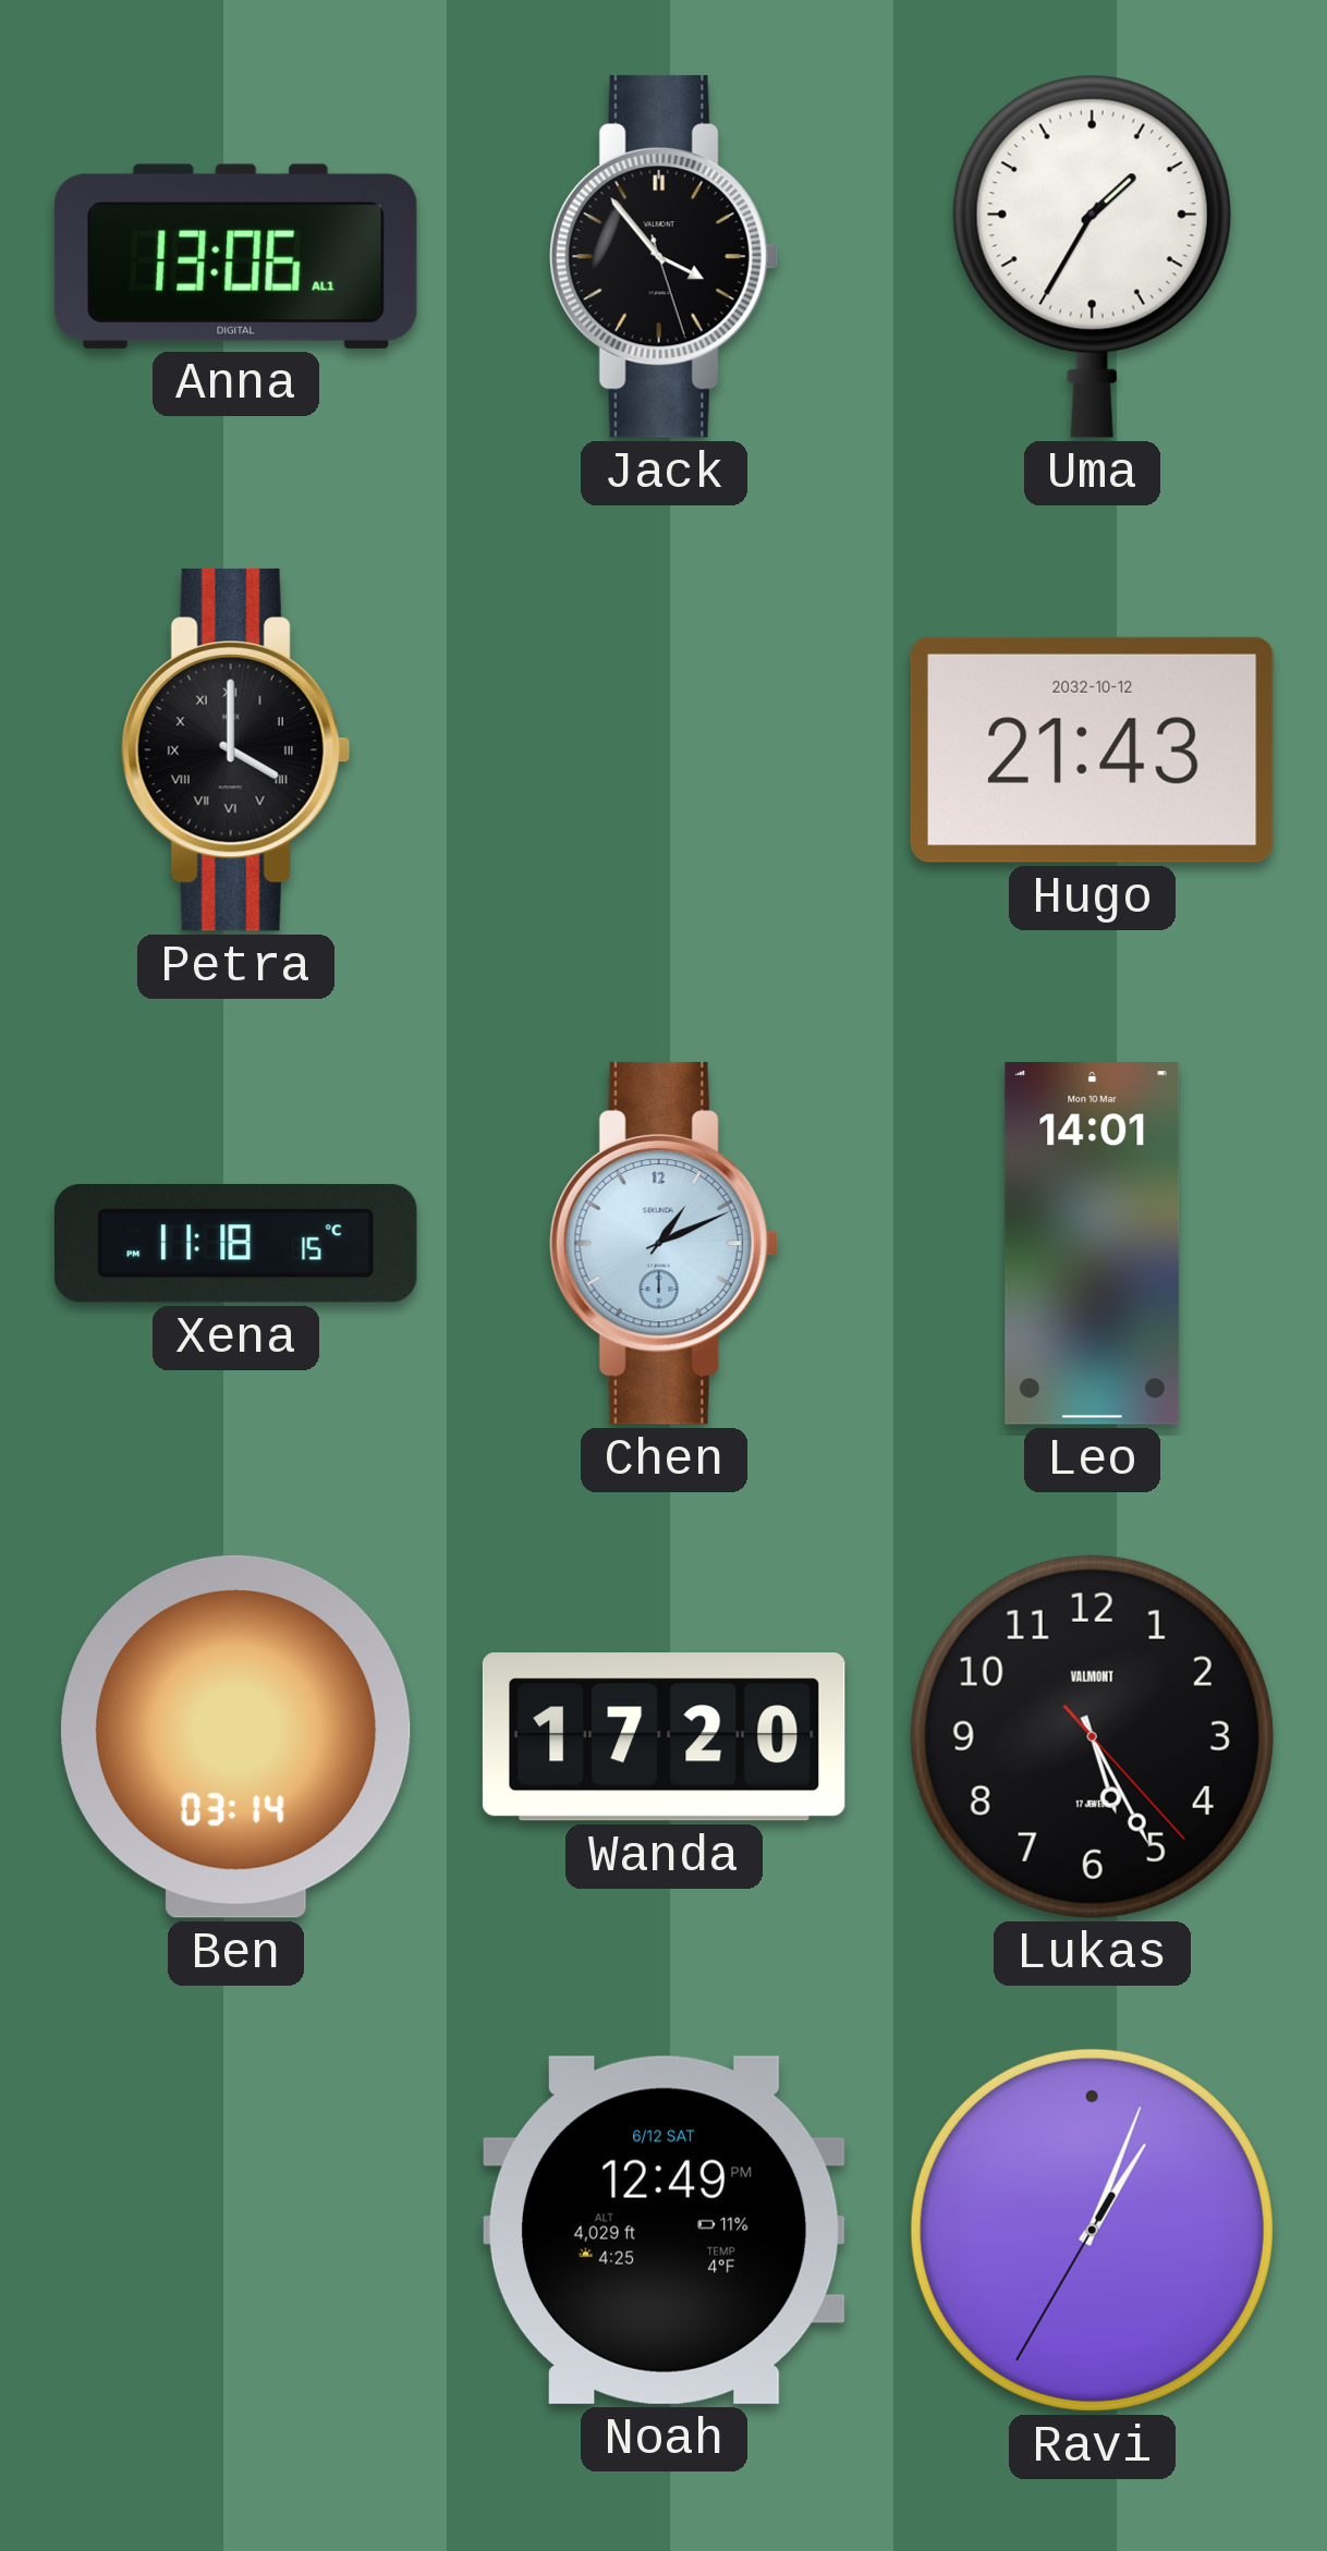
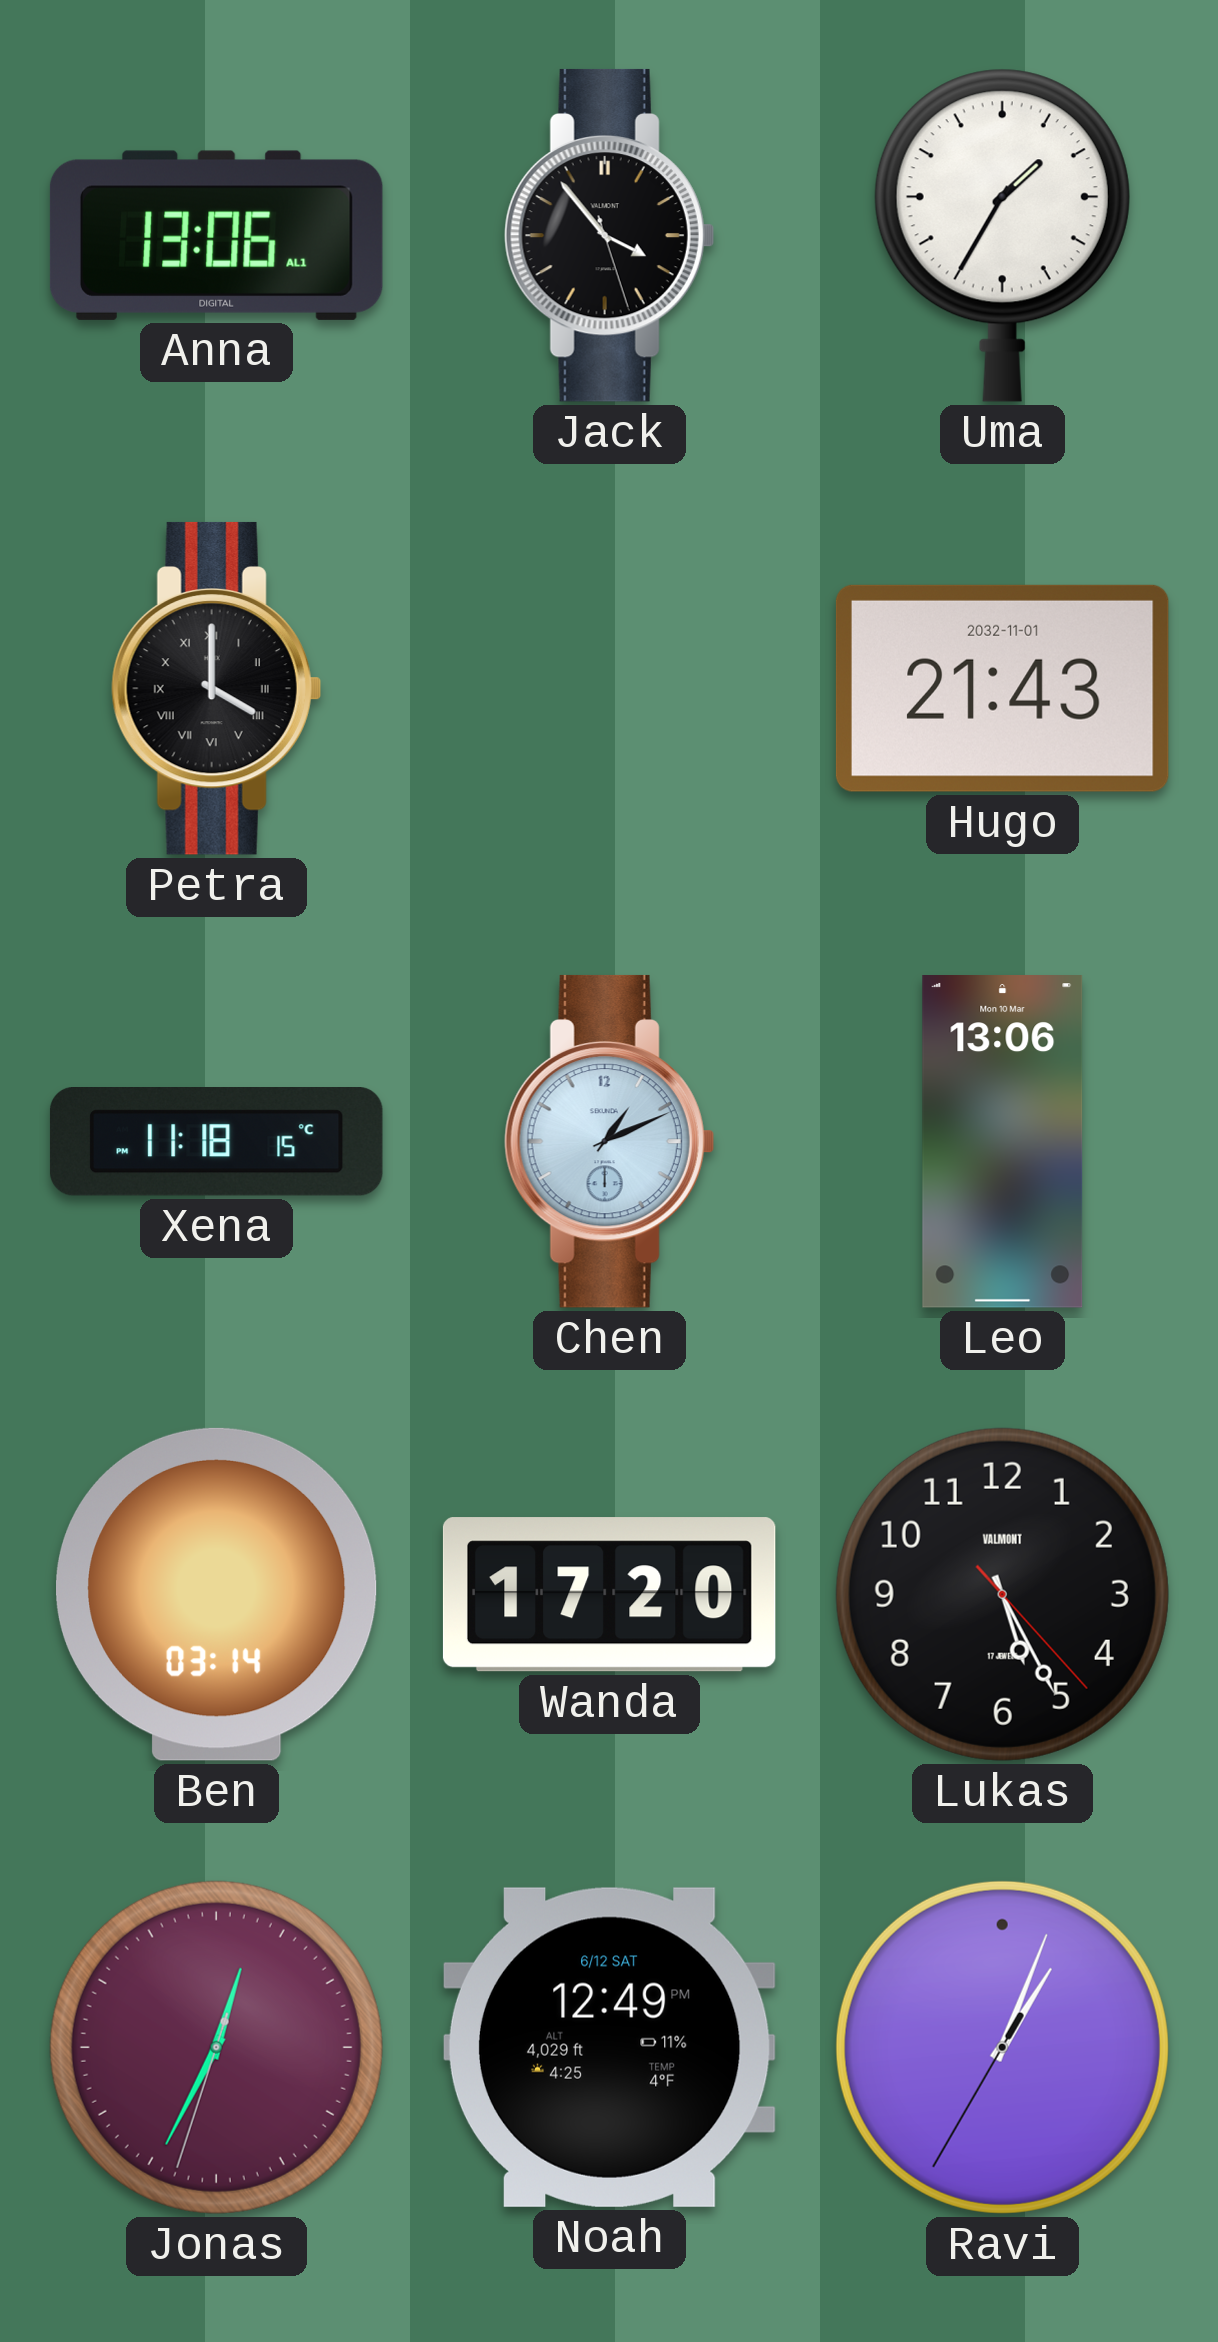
Hugo date: 2032-10-12 -> 2032-11-01 (1002, 688)
Leo: 14:01 -> 13:06 (1003, 1142)
Jonas: none -> 12:34 (216, 2047)
